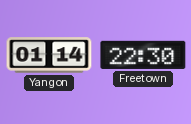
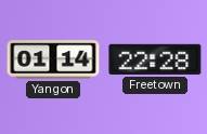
Freetown: 22:30 -> 22:28 (155, 59)
